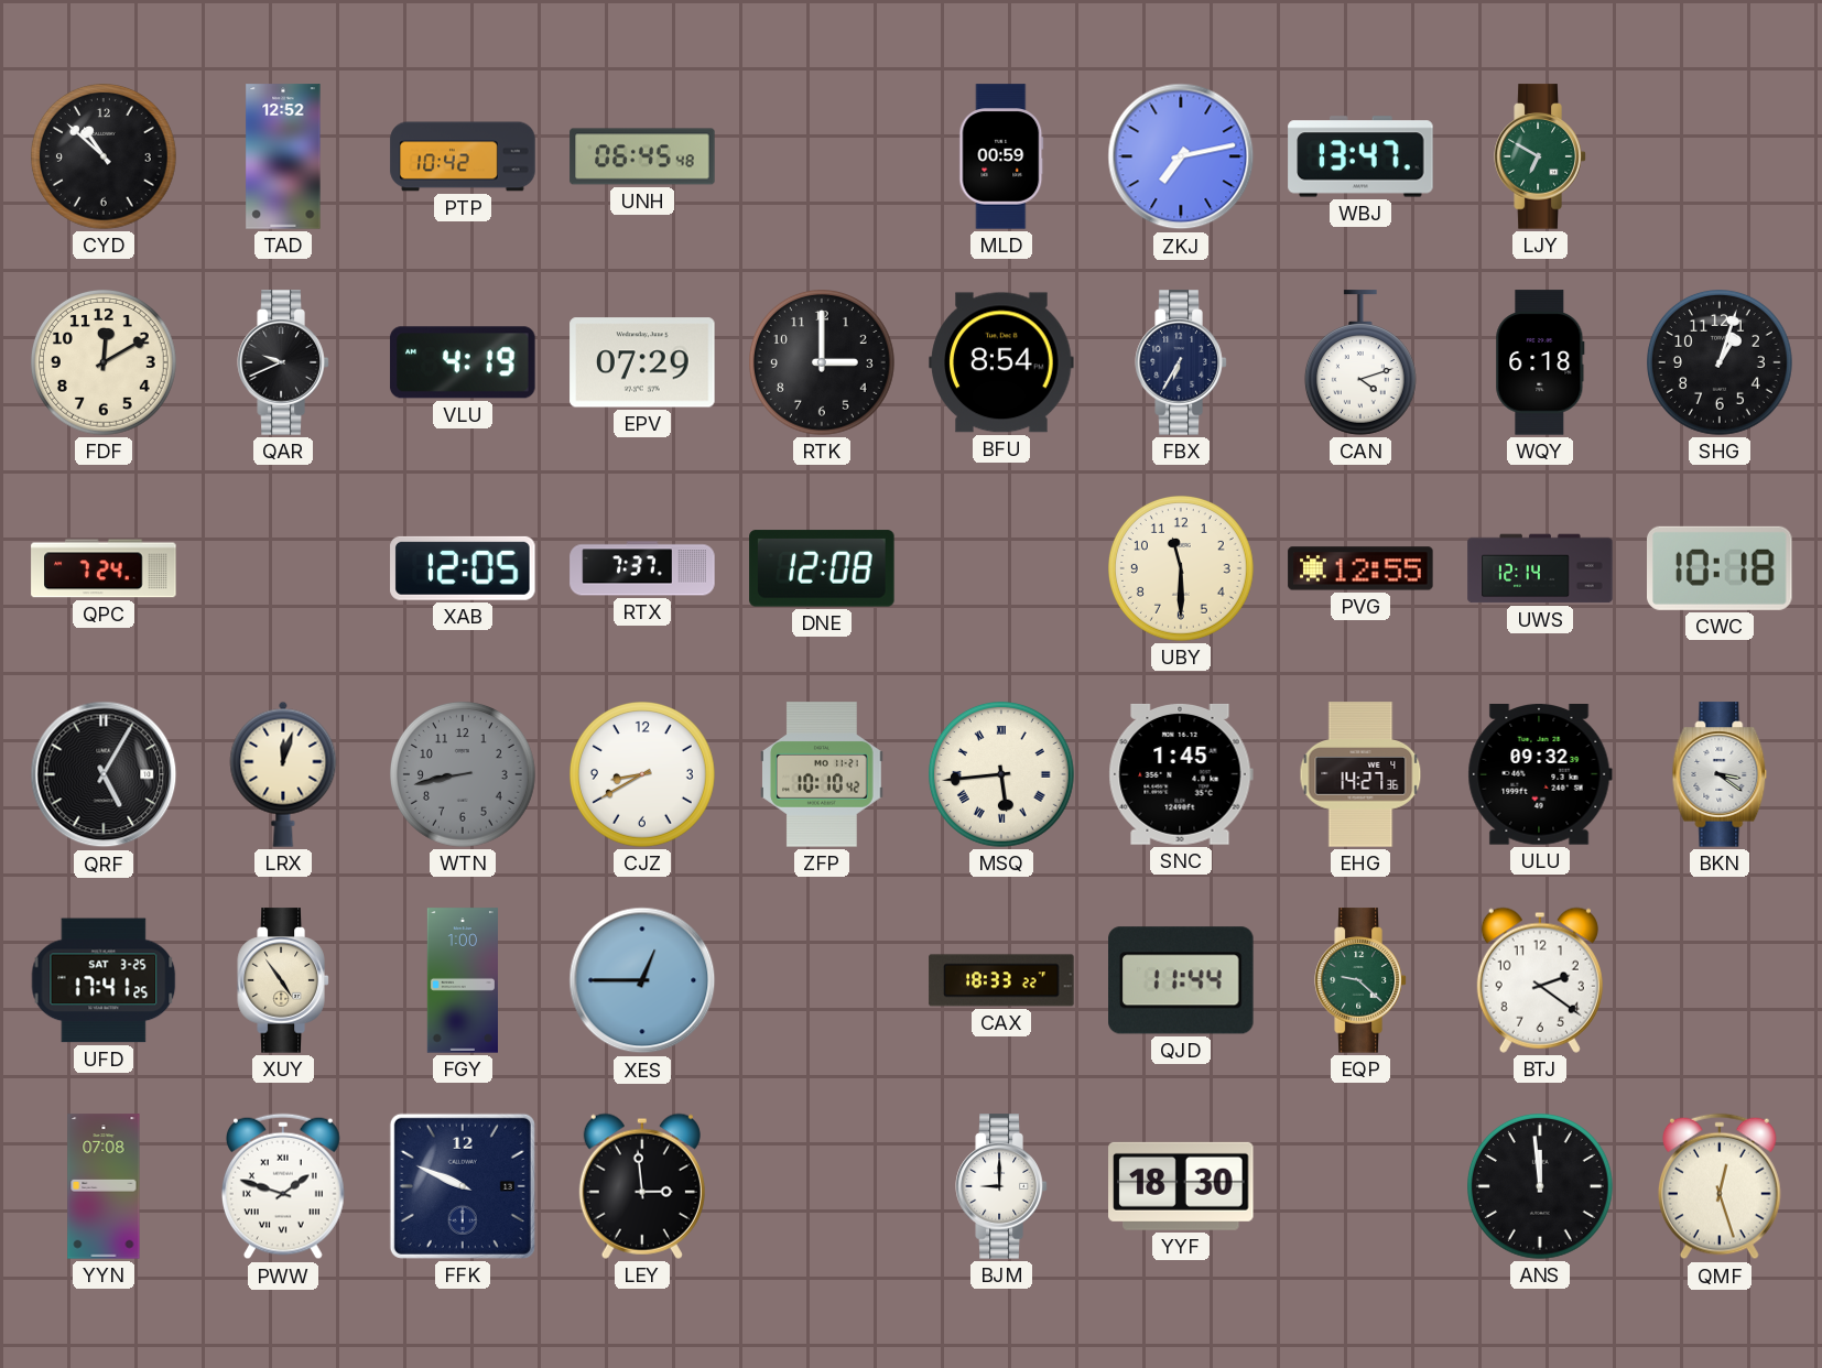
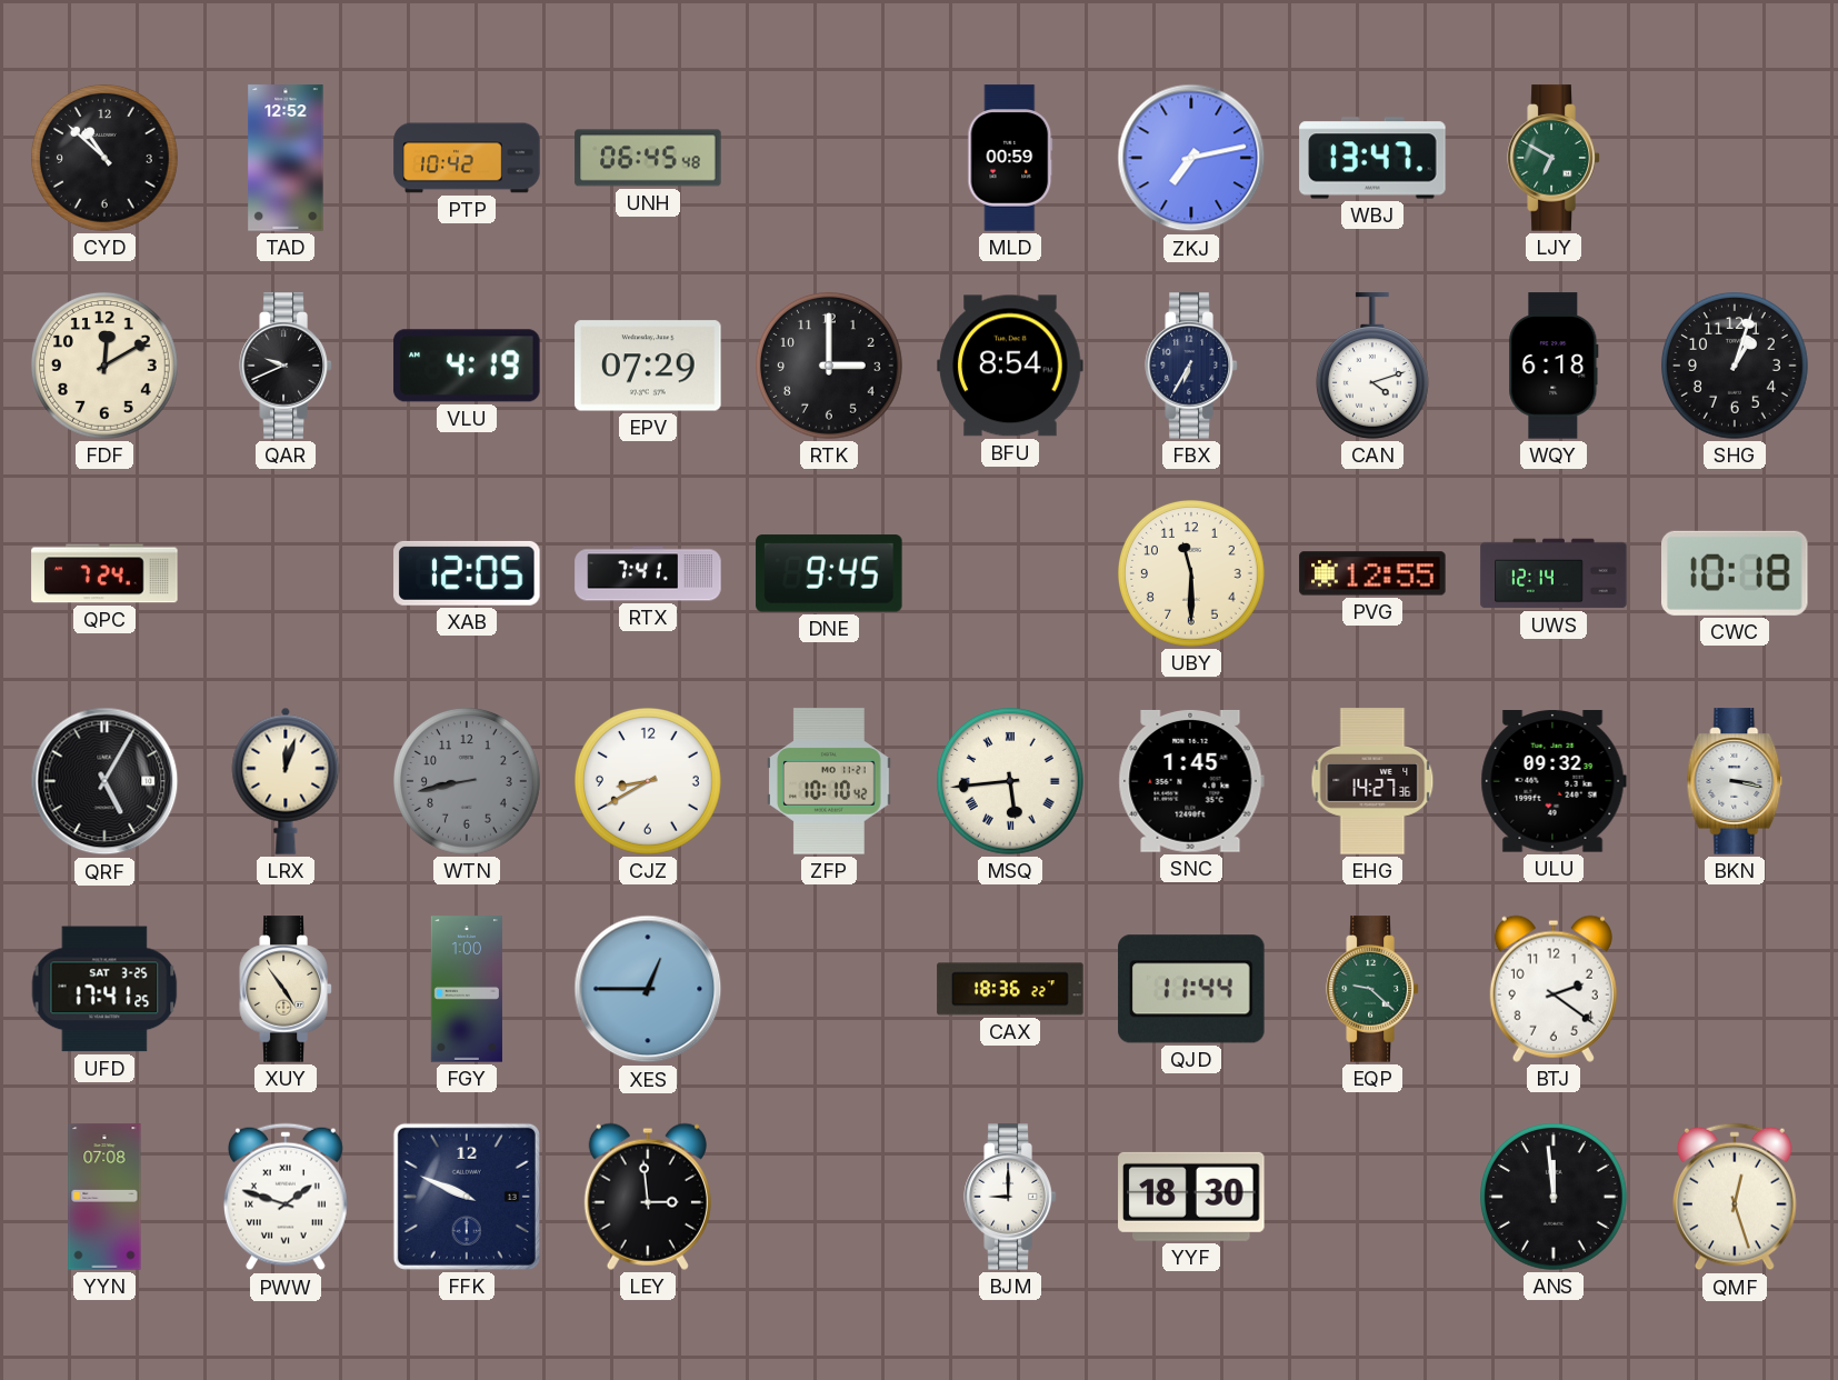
RTX: 7:37 -> 7:41 (648, 573)
DNE: 12:08 -> 9:45 (829, 573)
BKN: 3:21 -> 3:17 (1735, 781)
CAX: 18:33 -> 18:36 (1010, 989)
